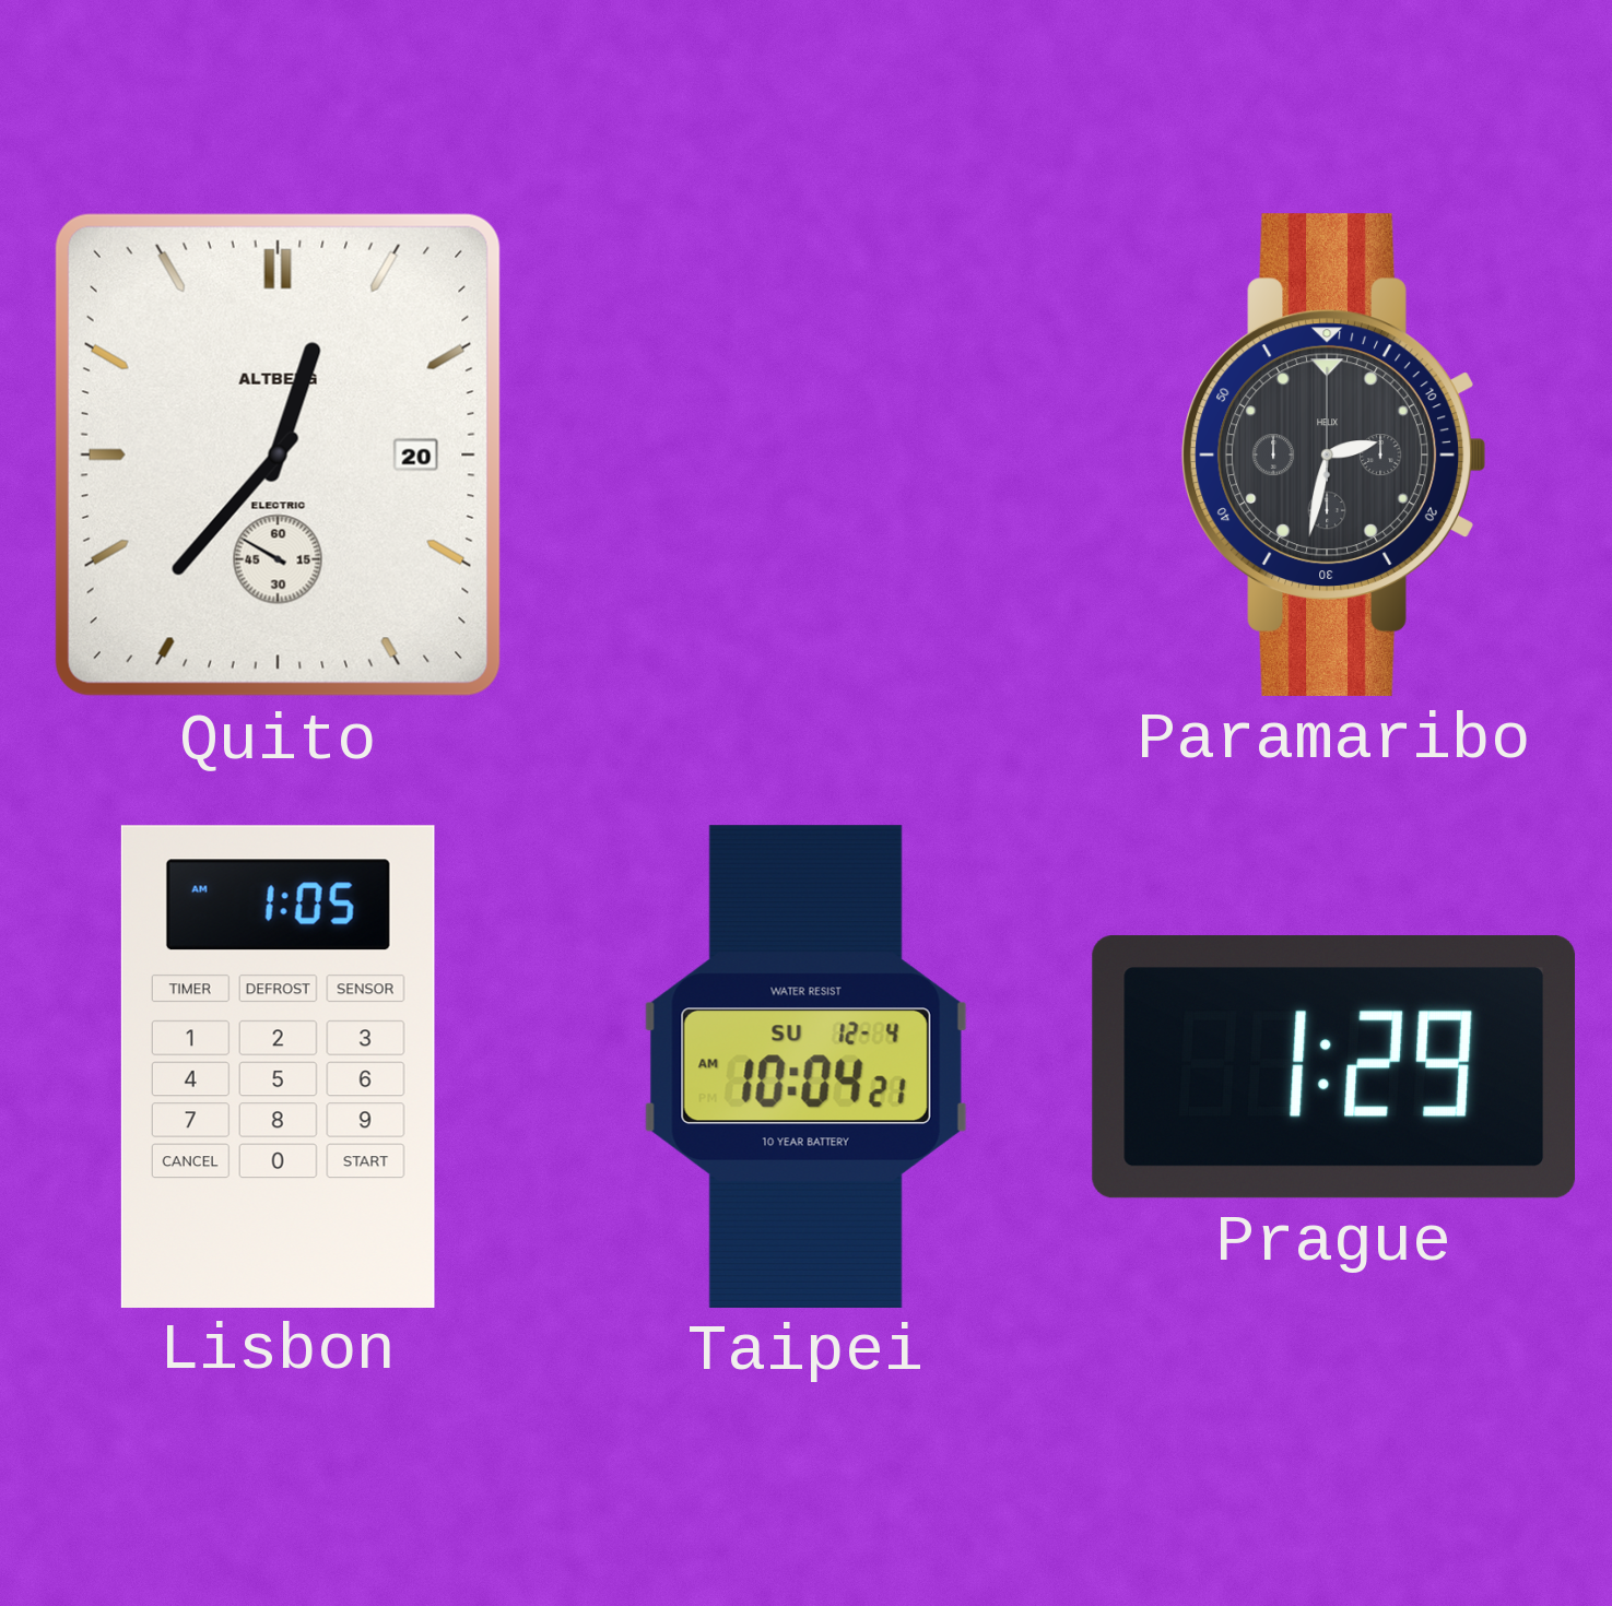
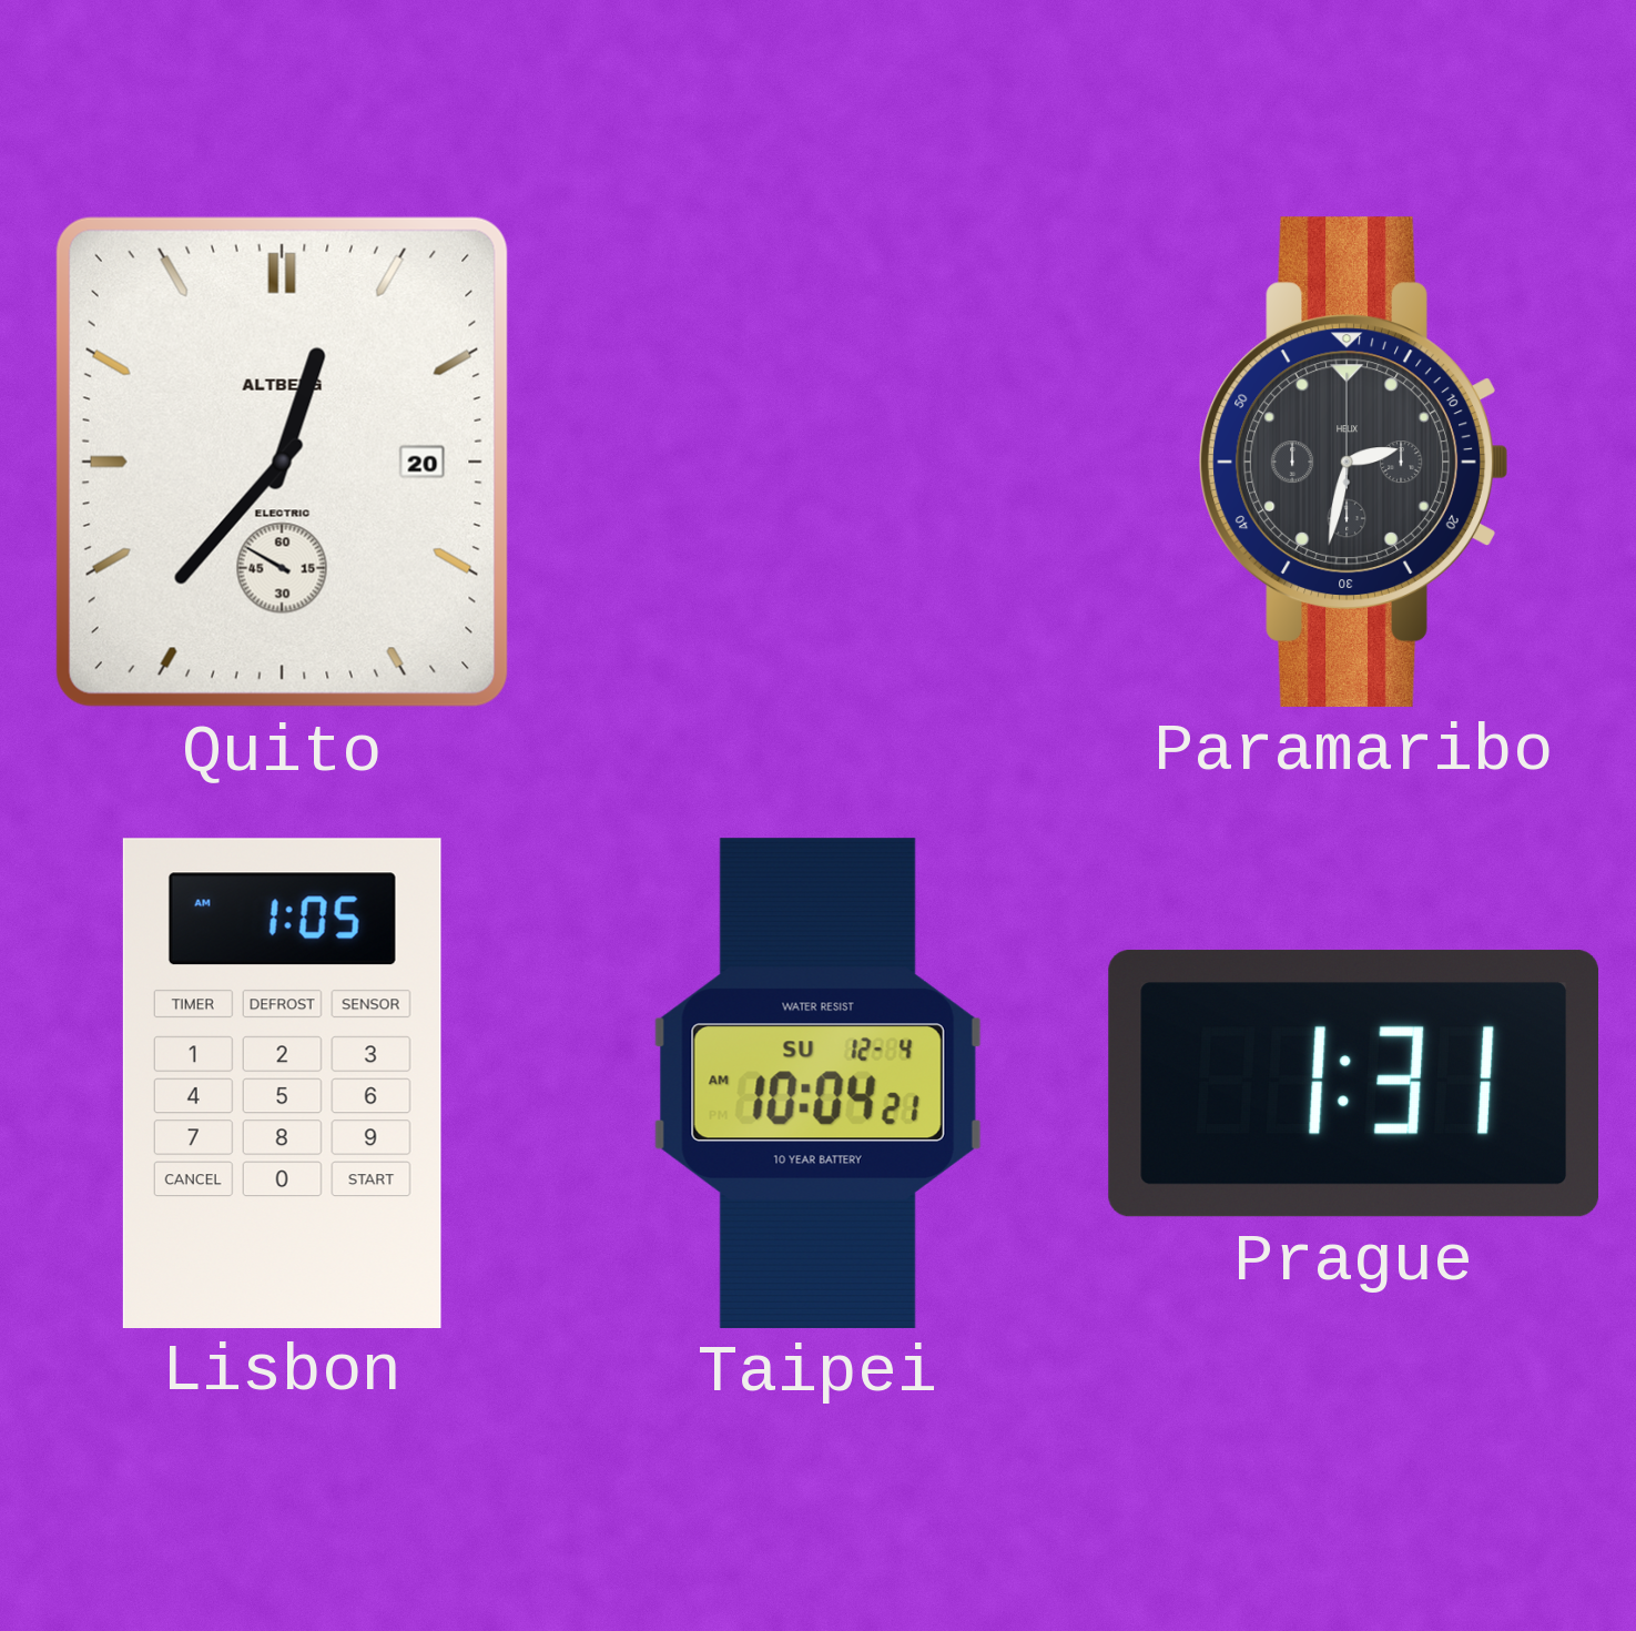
Prague: 1:29 -> 1:31 (1353, 1084)
